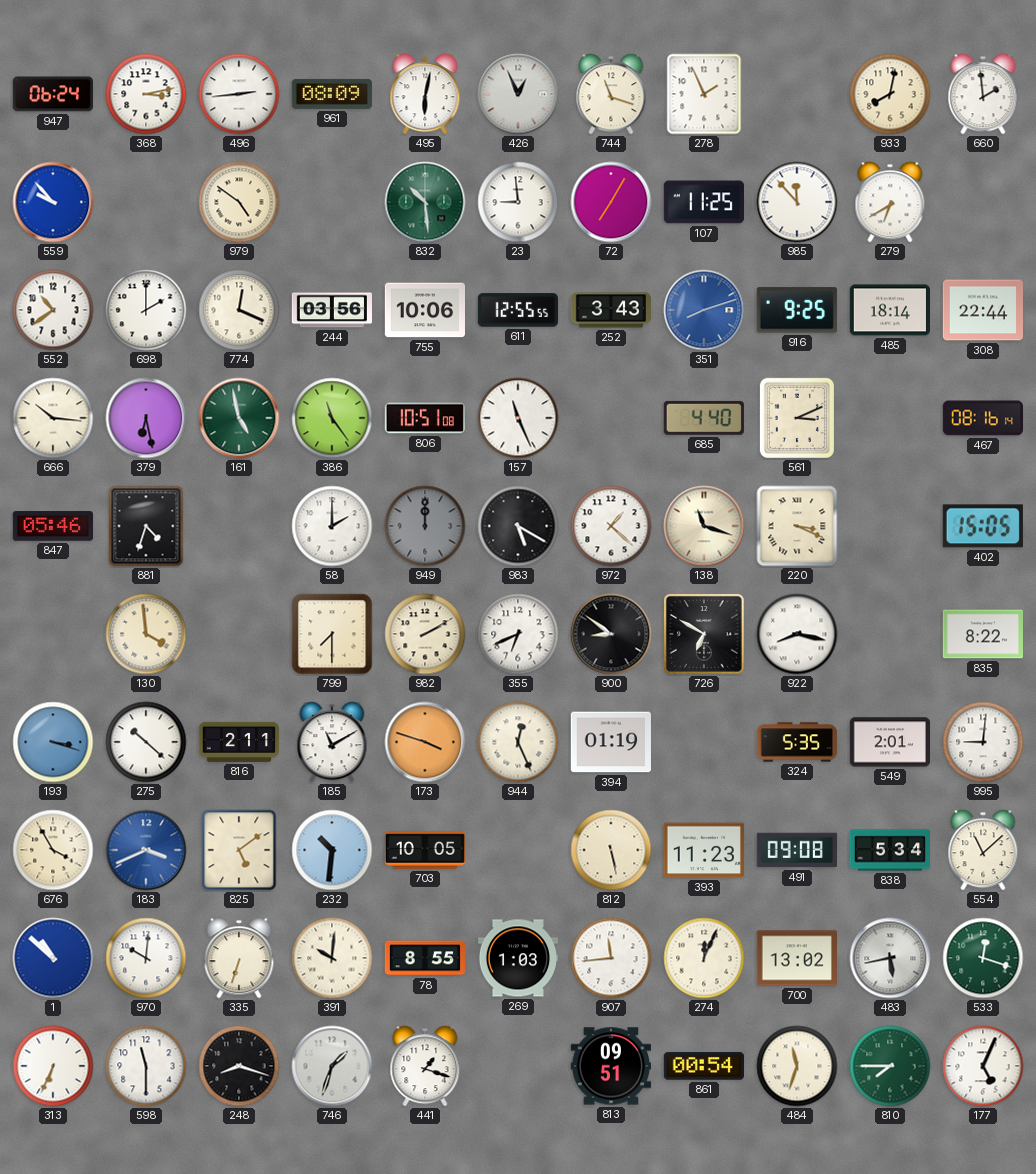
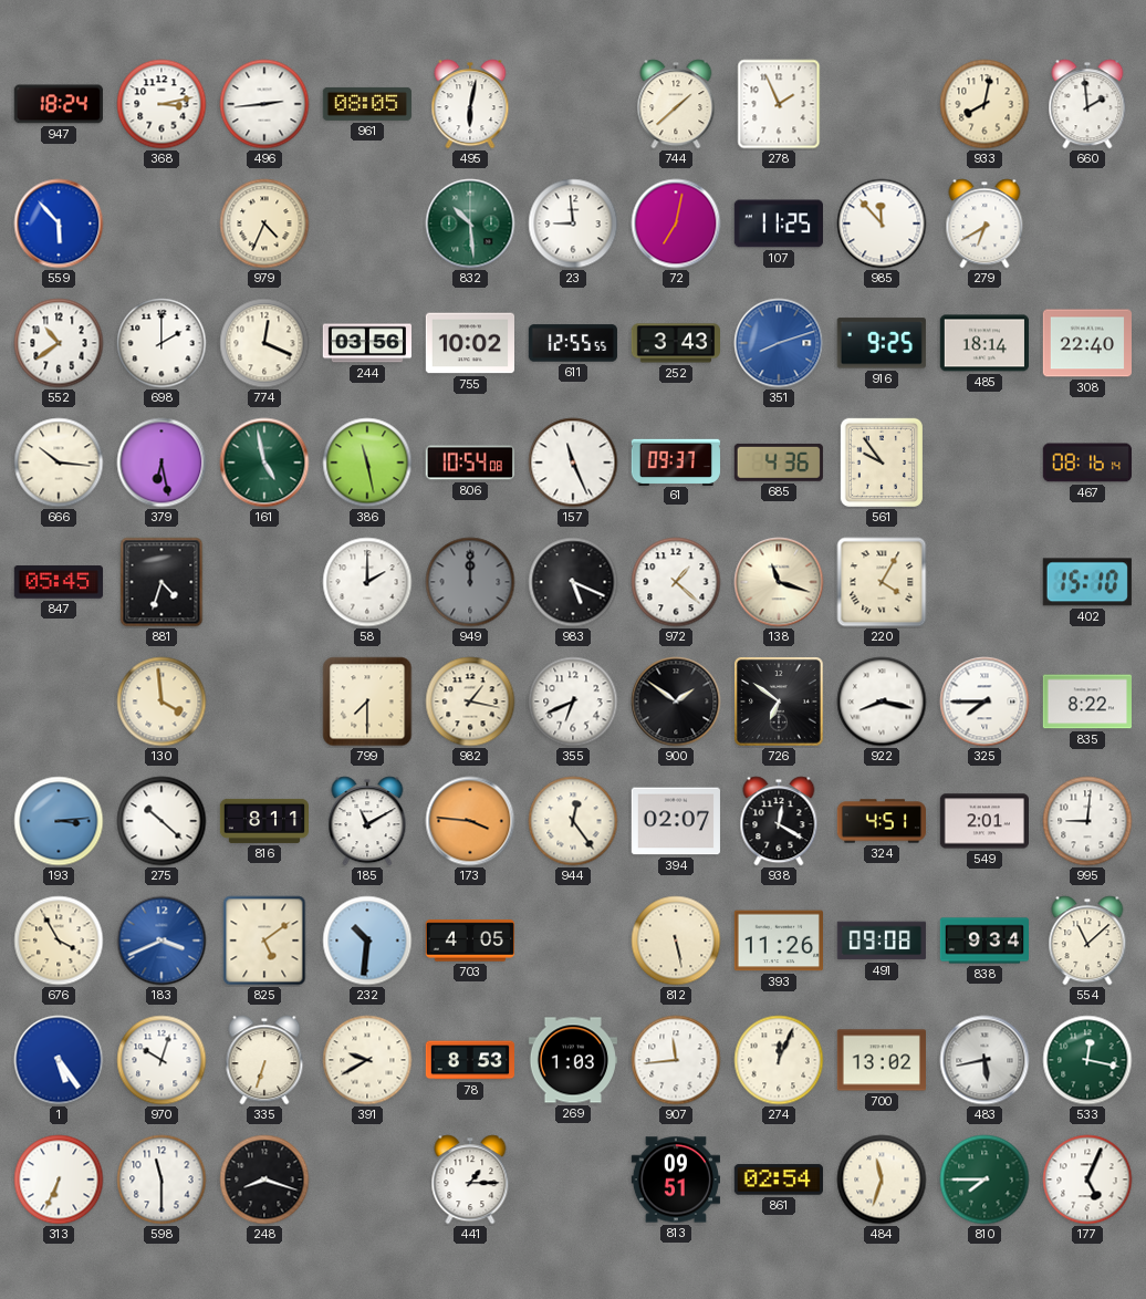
947: 06:24 -> 18:24 (59, 104)
961: 08:09 -> 08:05 (366, 104)
426: 12:56 -> none (518, 94)
744: 11:18 -> 1:38 (676, 104)
559: 9:53 -> 5:53 (59, 224)
979: 4:51 -> 4:34 (264, 224)
72: 7:05 -> 7:02 (676, 224)
755: 10:06 -> 10:02 (469, 343)
308: 22:44 -> 22:40 (1086, 343)
386: 11:24 -> 11:28 (367, 463)
806: 10:51 -> 10:54 (470, 463)
61: none -> 09:37 (676, 461)
685: 4:40 -> 4:36 (779, 463)
561: 3:11 -> 9:54 (882, 461)
847: 05:46 -> 05:45 (58, 582)
983: 5:20 -> 5:19 (573, 582)
220: 3:19 -> 4:05 (882, 582)
402: 15:05 -> 15:10 (1087, 582)
982: 2:10 -> 1:17 (470, 702)
900: 8:51 -> 1:51 (676, 702)
726: 6:50 -> 6:51 (780, 703)
325: none -> 7:45 (984, 702)
193: 3:18 -> 3:14 (59, 821)
816: 2:11 -> 8:11 (264, 821)
173: 3:48 -> 3:46 (470, 821)
944: 12:26 -> 12:24 (573, 821)
394: 01:19 -> 02:07 (675, 821)
938: none -> 12:20 (779, 821)
324: 5:35 -> 4:51 (881, 821)
703: 10:05 -> 4:05 (470, 941)
393: 11:23 -> 11:26 (778, 941)
838: 5:34 -> 9:34 (983, 941)
1: 10:52 -> 5:24 (59, 1060)
970: 10:01 -> 10:03 (162, 1060)
391: 10:01 -> 9:40 (367, 1060)
78: 8:55 -> 8:53 (469, 1060)
533: 12:18 -> 12:17 (1087, 1060)
746: 1:33 -> none (332, 1066)
441: 1:18 -> 1:15 (470, 1180)
861: 00:54 -> 02:54 (779, 1180)
